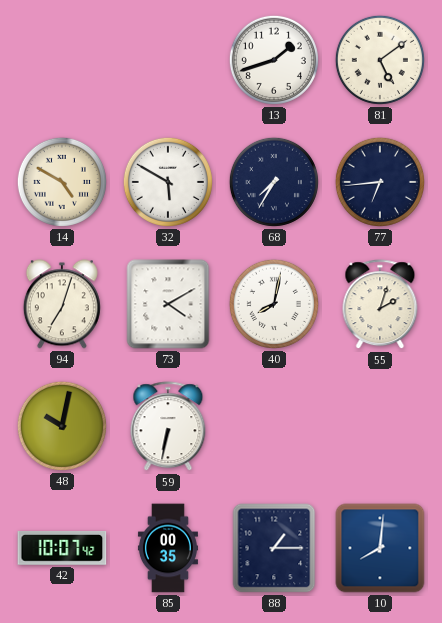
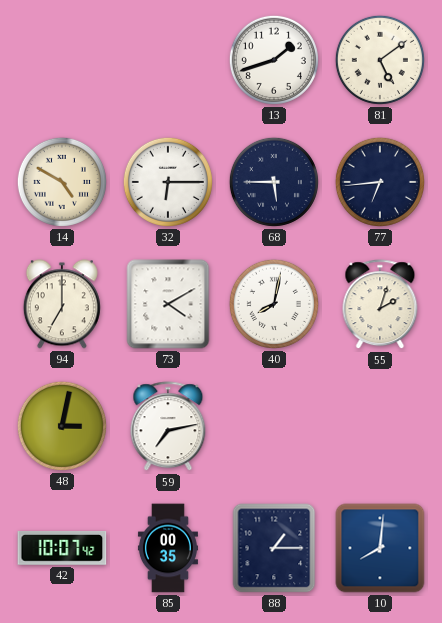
32: 5:50 -> 6:15 (168, 182)
68: 7:35 -> 5:45 (274, 182)
94: 7:03 -> 7:00 (62, 304)
48: 10:02 -> 3:02 (62, 426)
59: 6:32 -> 7:13 (168, 427)
